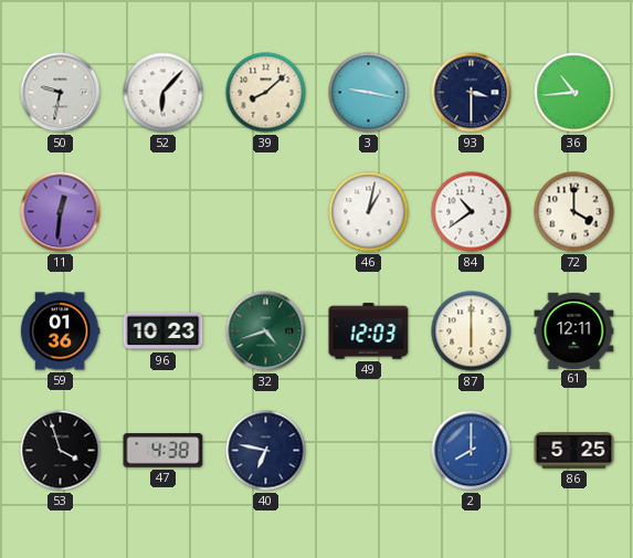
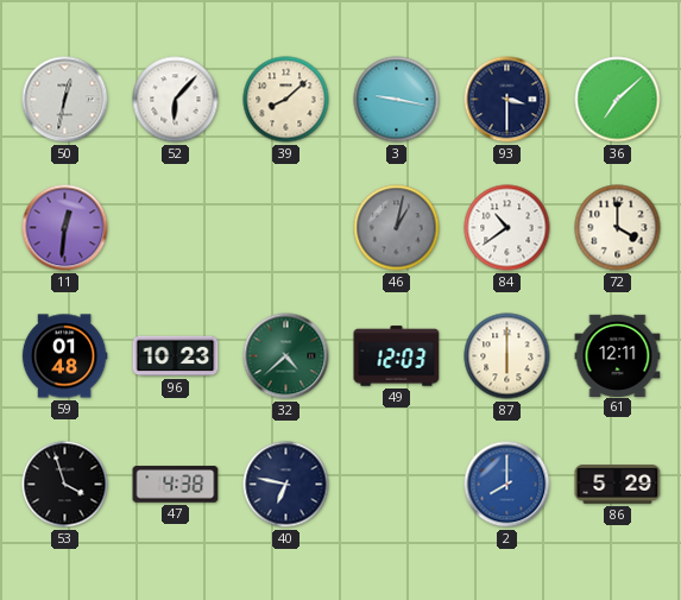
50: 9:32 -> 12:32 (65, 100)
36: 10:44 -> 7:08 (618, 100)
46 dial: white -> grey (397, 228)
59: 01:36 -> 01:48 (64, 356)
32: 4:42 -> 4:38 (286, 356)
86: 5:25 -> 5:29 (618, 485)
